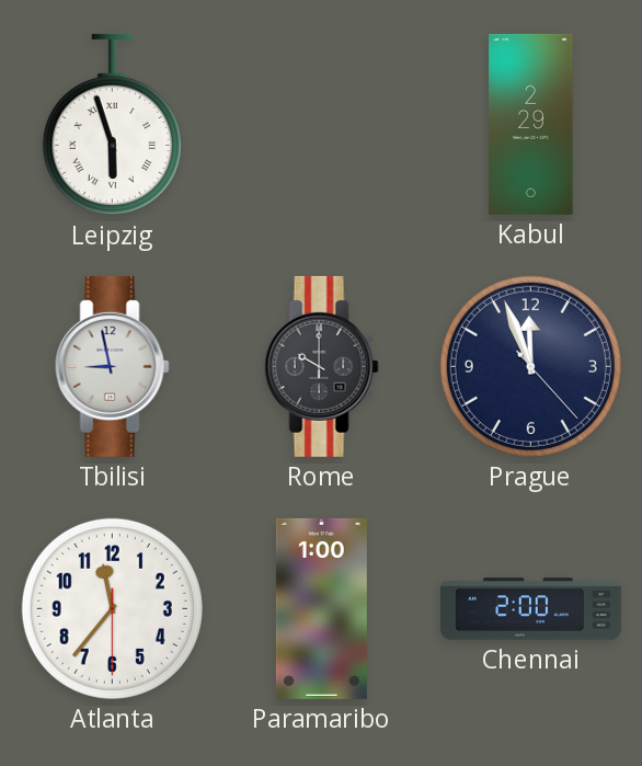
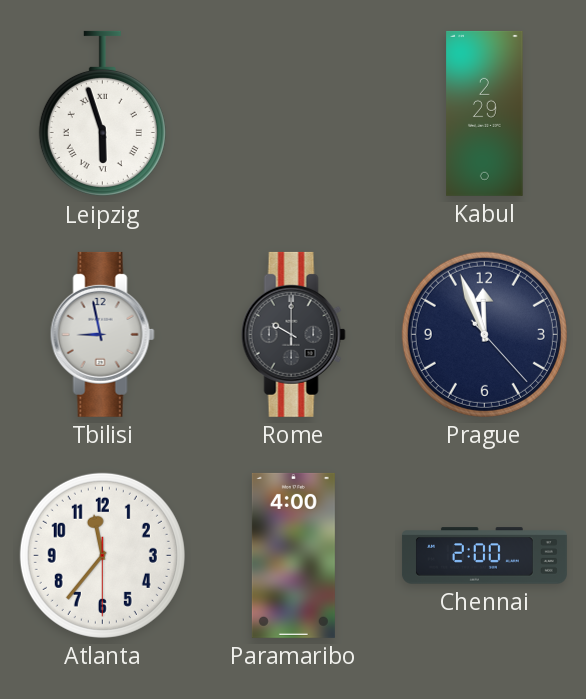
Paramaribo: 1:00 -> 4:00 (293, 555)
